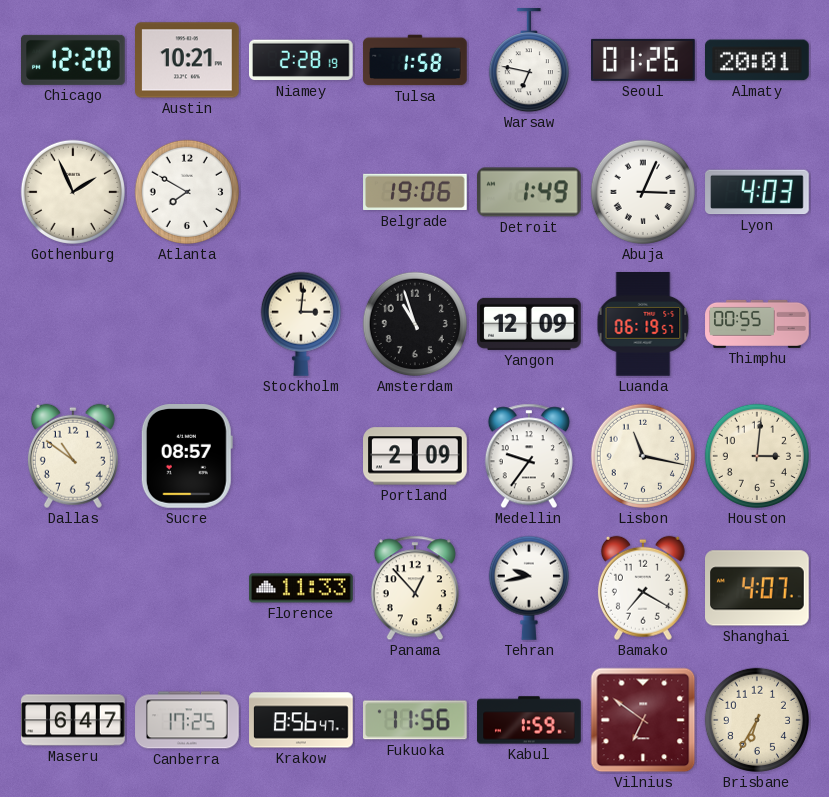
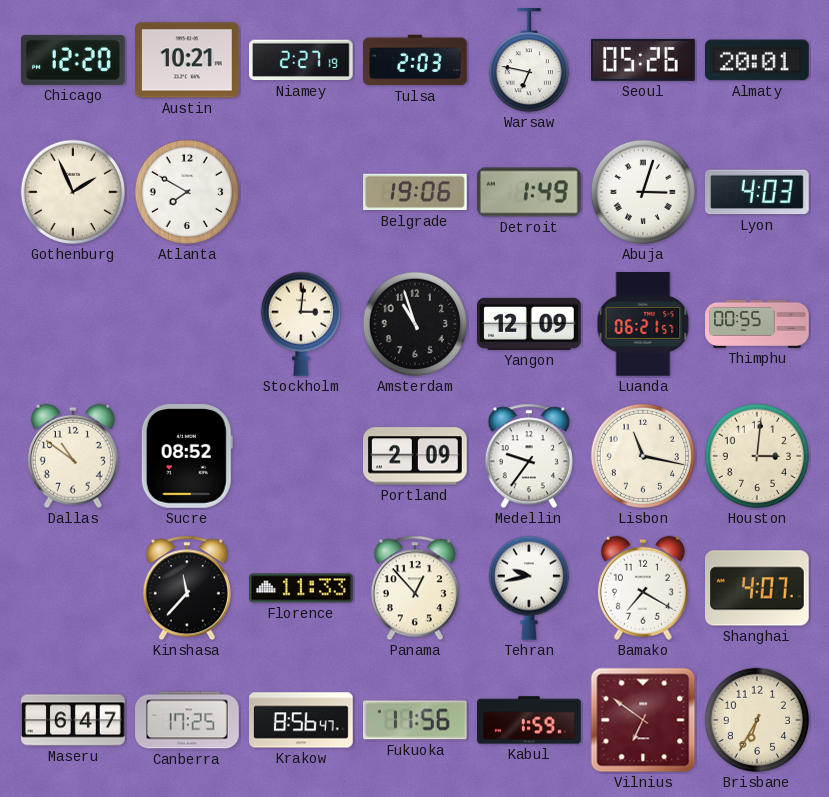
Niamey: 2:28 -> 2:27 (302, 60)
Tulsa: 1:58 -> 2:03 (415, 60)
Seoul: 01:26 -> 05:26 (644, 60)
Abuja: 3:04 -> 3:03 (643, 192)
Luanda: 06:19 -> 06:21 (643, 324)
Sucre: 08:57 -> 08:52 (187, 457)
Kinshasa: none -> 11:37 (187, 588)
